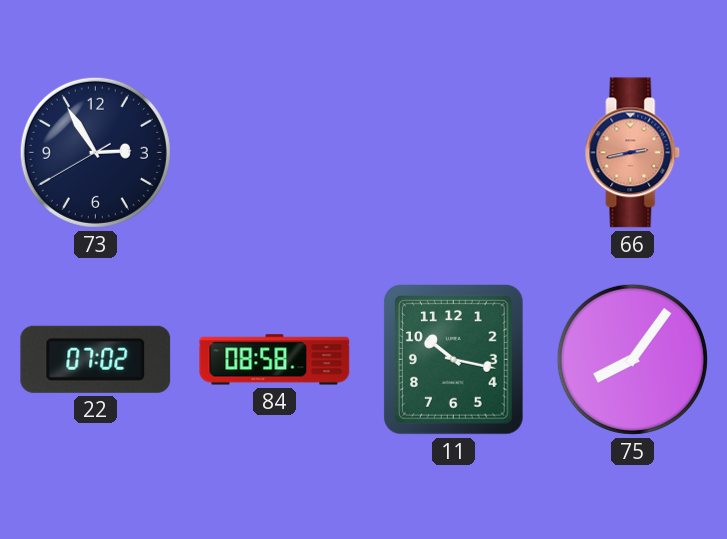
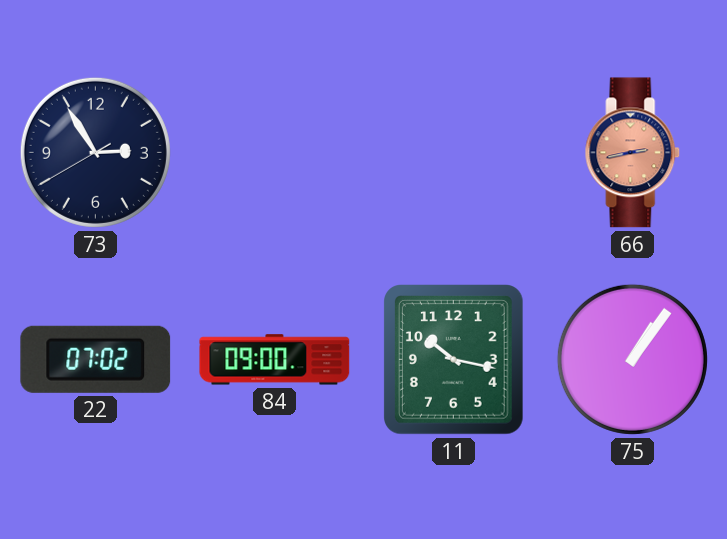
84: 08:58 -> 09:00 (275, 360)
75: 8:06 -> 1:06 (632, 359)
